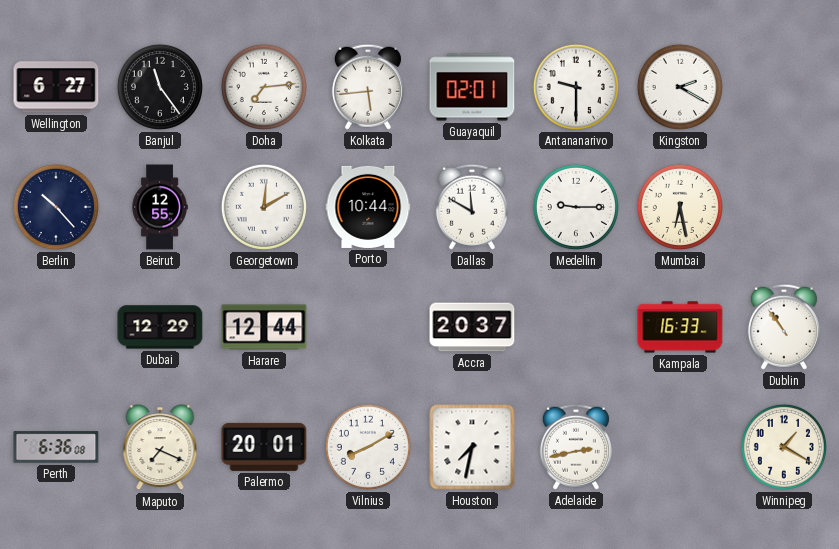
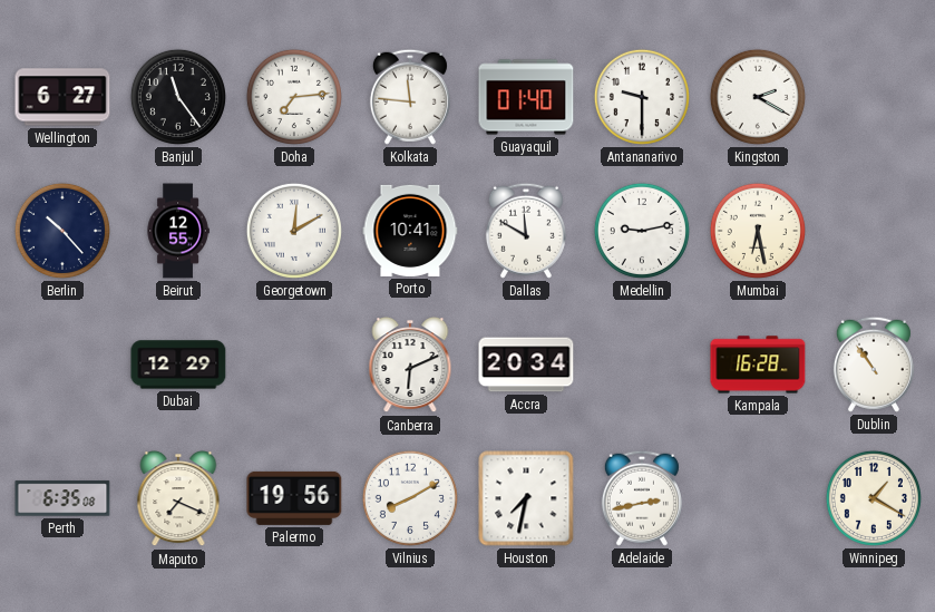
Kolkata: 5:44 -> 11:46 (410, 97)
Guayaquil: 02:01 -> 01:40 (526, 97)
Porto: 10:44 -> 10:41 (410, 231)
Medellin: 9:15 -> 9:13 (642, 231)
Harare: 12:44 -> none (264, 327)
Canberra: none -> 6:11 (410, 366)
Accra: 20:37 -> 20:34 (526, 365)
Kampala: 16:33 -> 16:28 (758, 365)
Perth: 6:36 -> 6:35 (62, 498)
Palermo: 20:01 -> 19:56 (294, 498)
